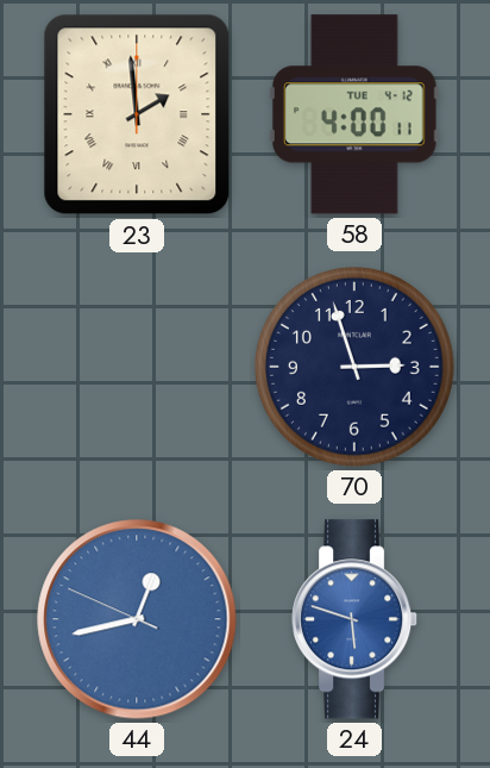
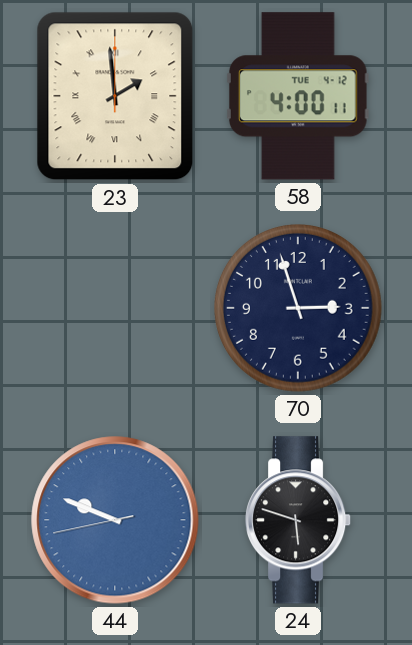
44: 12:42 -> 9:48 (115, 520)
24 dial: blue -> black (298, 520)
